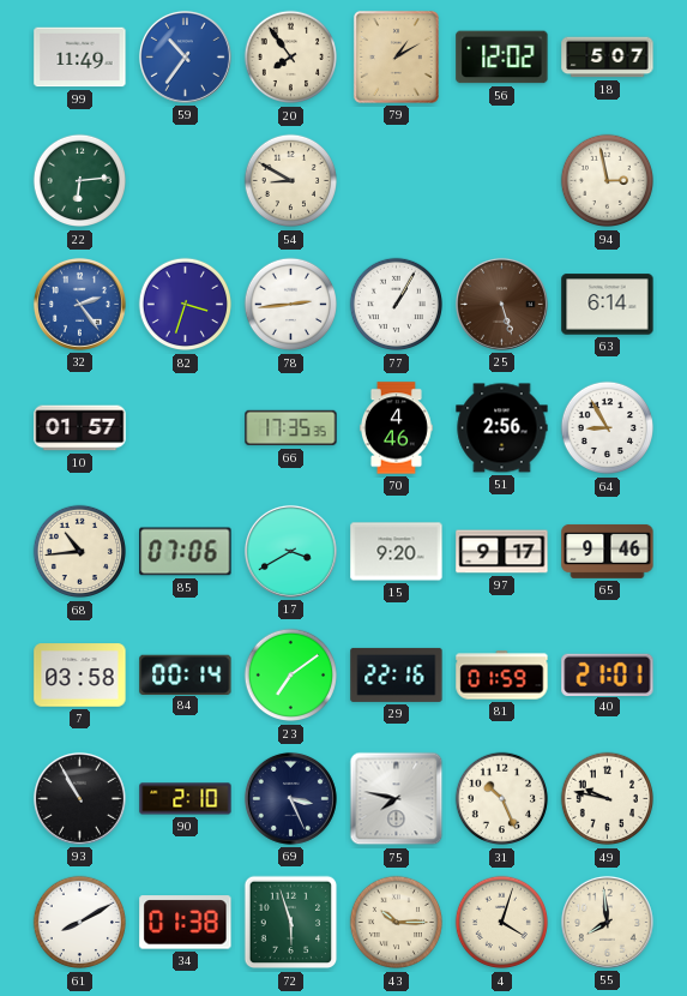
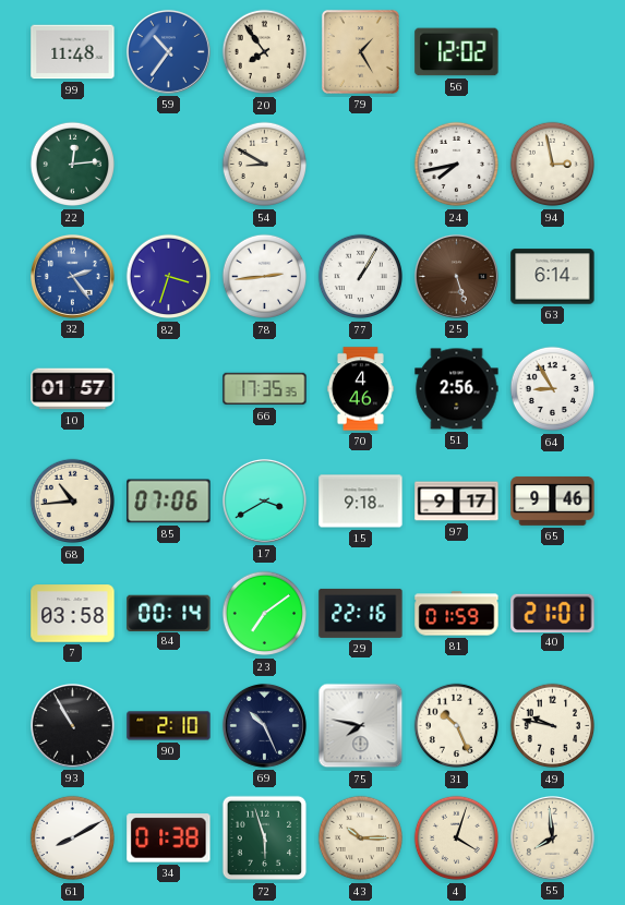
99: 11:49 -> 11:48 (73, 52)
79: 1:10 -> 1:25 (360, 51)
18: 5:07 -> none (608, 58)
22: 6:14 -> 12:14 (73, 165)
24: none -> 7:43 (457, 165)
15: 9:20 -> 9:18 (361, 502)
69: 3:26 -> 10:26 (264, 725)
